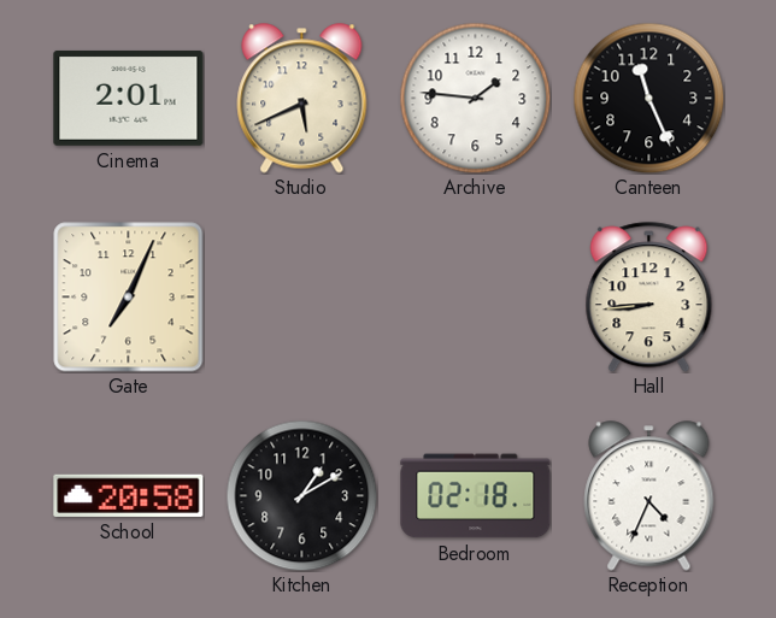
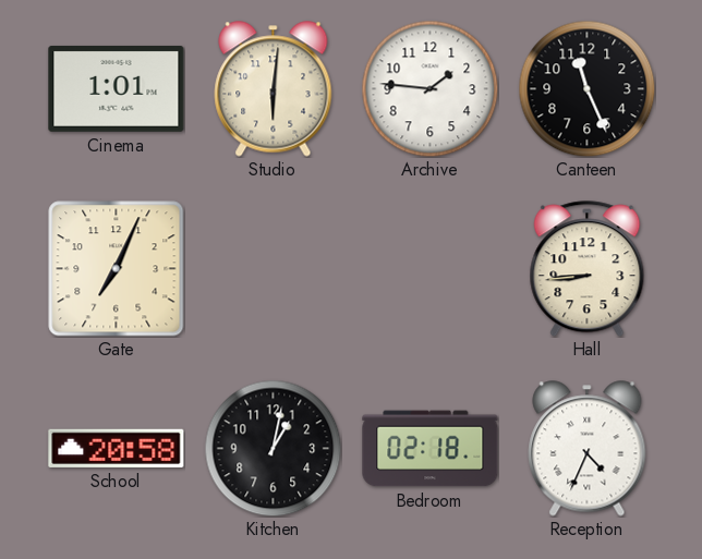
Cinema: 2:01 -> 1:01 (117, 88)
Studio: 5:41 -> 6:01 (274, 89)
Kitchen: 1:10 -> 1:02 (273, 448)
